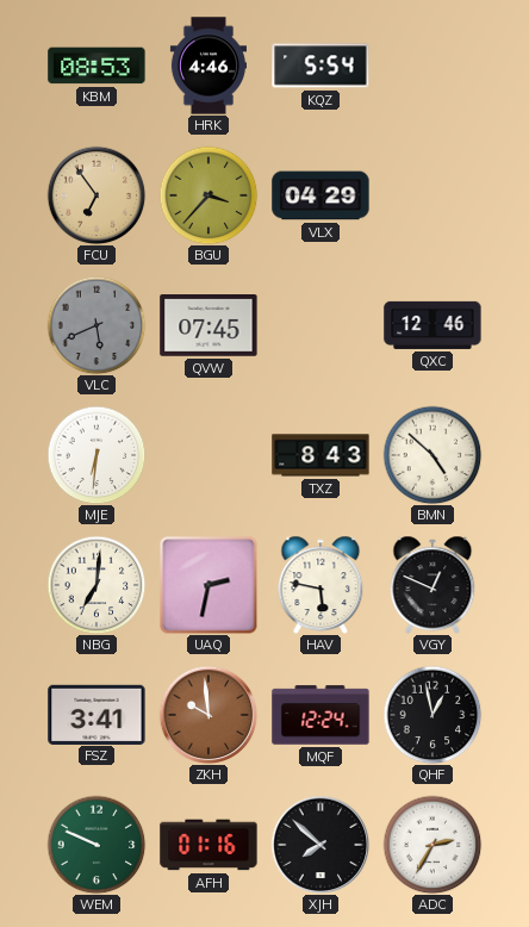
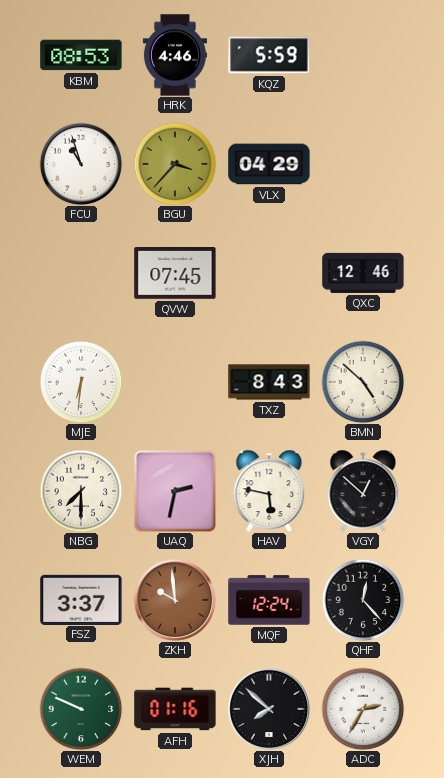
KQZ: 5:54 -> 5:59 (269, 55)
FCU: 6:54 -> 10:57 (81, 164)
FCU dial: champagne -> white (81, 164)
VLC: 5:41 -> none (97, 325)
NBG: 7:01 -> 7:30 (81, 491)
VGY: 12:49 -> 12:52 (363, 490)
FSZ: 3:41 -> 3:37 (81, 599)
QHF: 12:58 -> 12:23 (363, 600)
